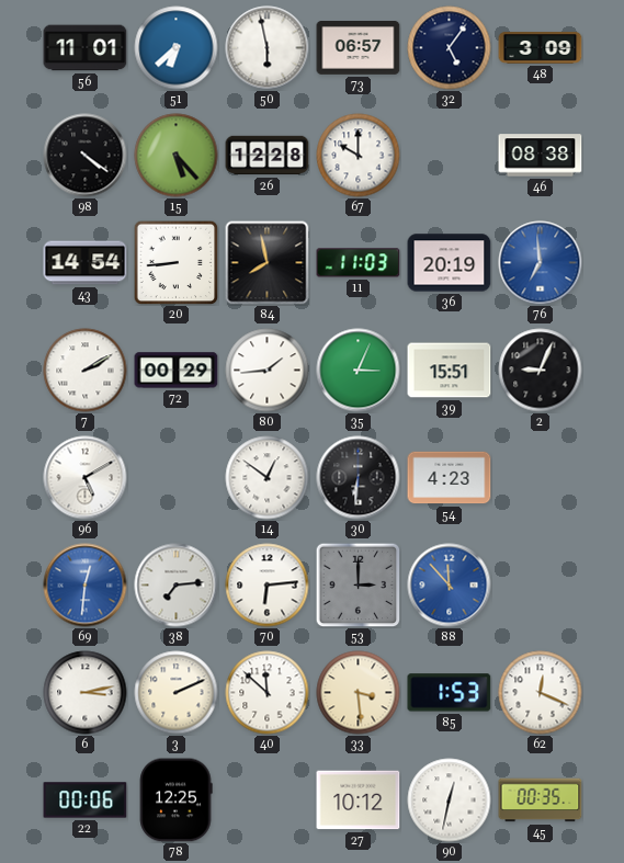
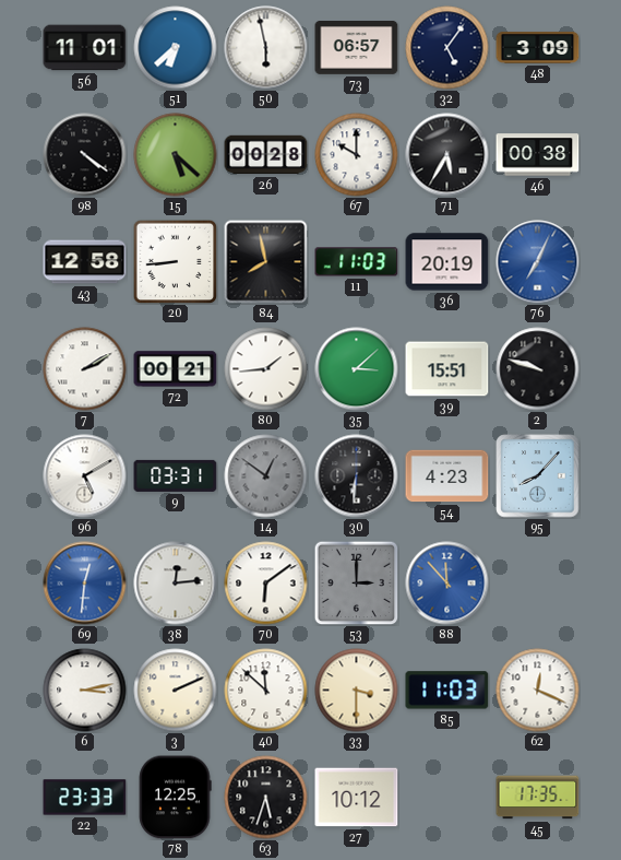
15: 5:23 -> 5:22 (176, 155)
26: 12:28 -> 00:28 (266, 155)
71: none -> 5:35 (447, 155)
46: 08:38 -> 00:38 (538, 155)
43: 14:54 -> 12:58 (85, 262)
76: 6:59 -> 7:04 (538, 262)
72: 00:29 -> 00:21 (176, 369)
35: 3:04 -> 3:08 (357, 369)
2: 9:04 -> 9:48 (538, 369)
9: none -> 03:31 (176, 475)
14 dial: white -> grey (266, 476)
95: none -> 8:07 (538, 476)
38: 7:14 -> 12:14 (176, 584)
70: 6:14 -> 6:09 (266, 584)
33: 3:29 -> 3:30 (357, 691)
85: 1:53 -> 11:03 (447, 691)
22: 00:06 -> 23:33 (85, 798)
63: none -> 5:33 (266, 798)
90: 12:32 -> none (450, 800)
45: 00:35 -> 17:35 (538, 798)
